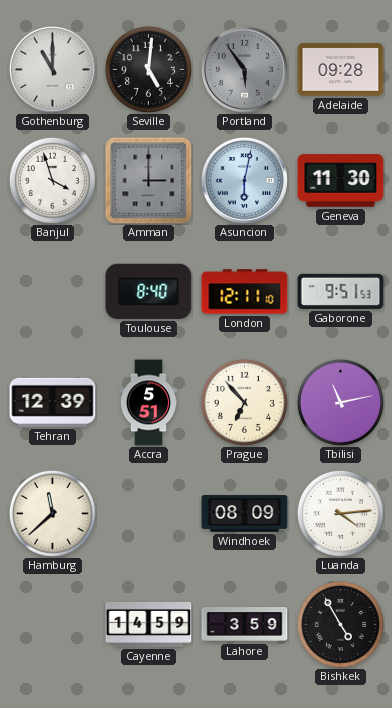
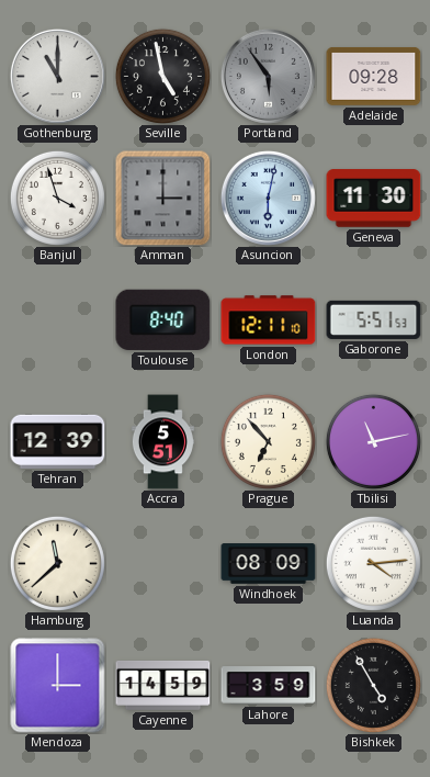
Seville: 5:01 -> 4:58 (162, 76)
Gaborone: 9:51 -> 5:51 (374, 319)
Mendoza: none -> 3:00 (58, 686)
